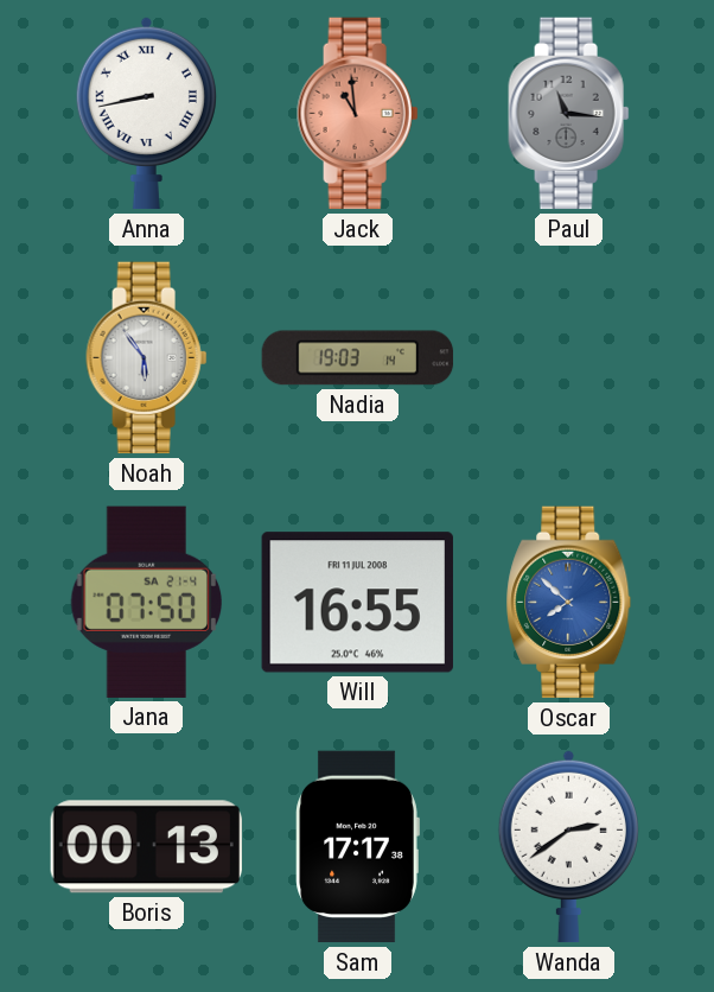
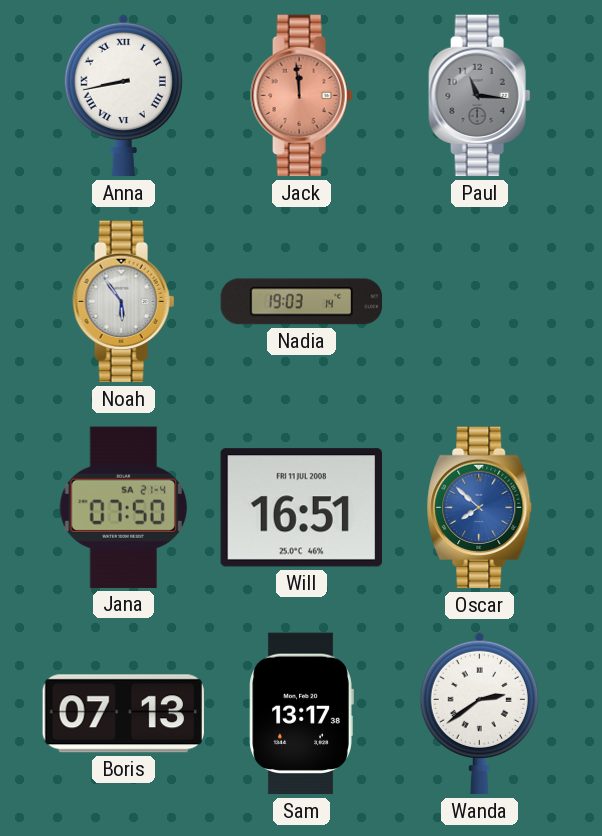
Jack: 10:59 -> 11:59 (302, 96)
Will: 16:55 -> 16:51 (301, 508)
Boris: 00:13 -> 07:13 (123, 714)
Sam: 17:17 -> 13:17 (301, 714)
